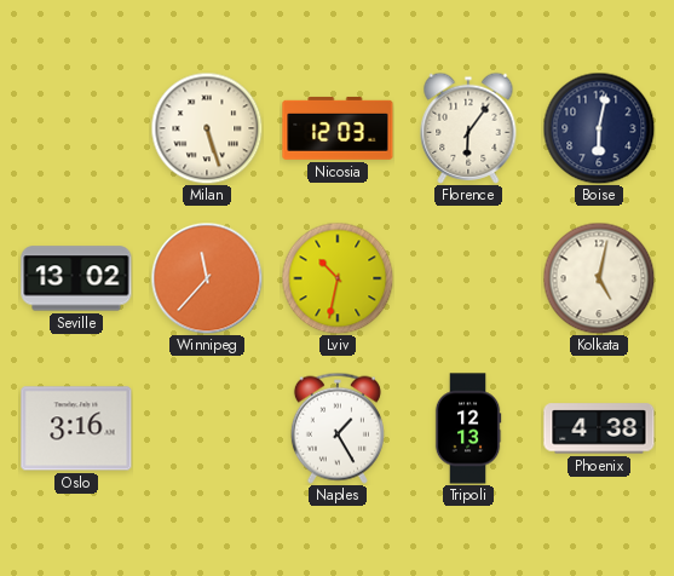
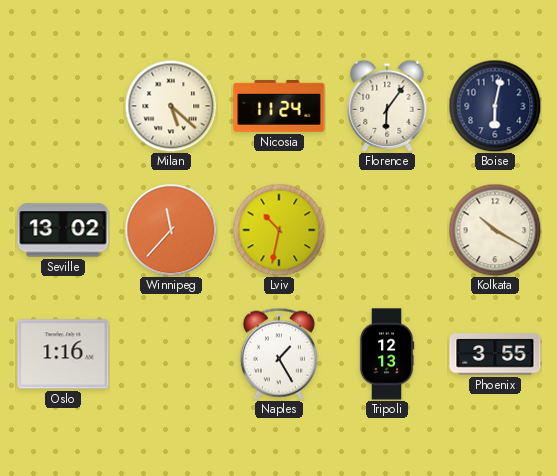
Milan: 5:27 -> 5:22 (171, 106)
Nicosia: 12:03 -> 11:24 (279, 106)
Kolkata: 5:02 -> 10:20 (495, 230)
Oslo: 3:16 -> 1:16 (63, 354)
Phoenix: 4:38 -> 3:55 (495, 354)
